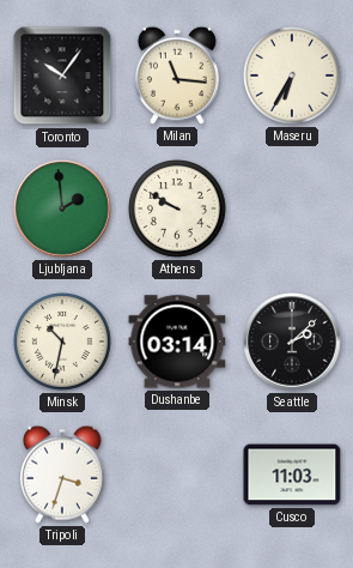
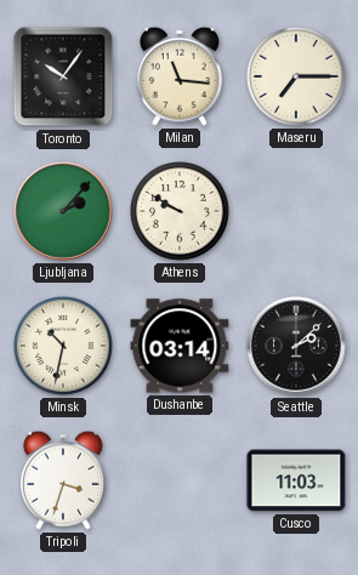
Maseru: 6:35 -> 7:15 (297, 78)
Ljubljana: 1:59 -> 2:07 (63, 211)
